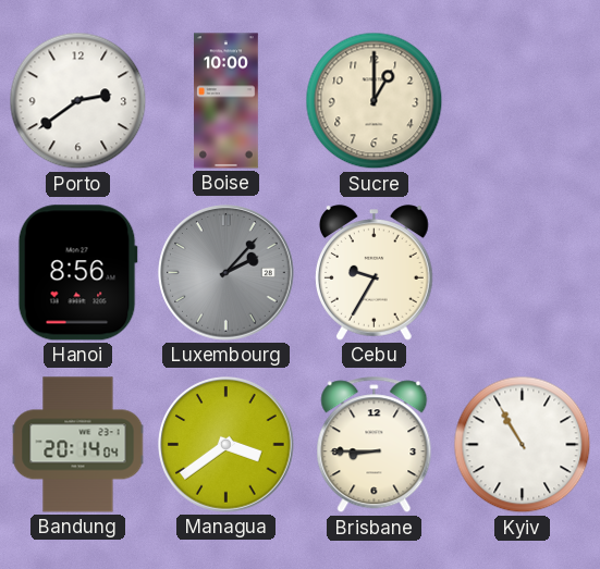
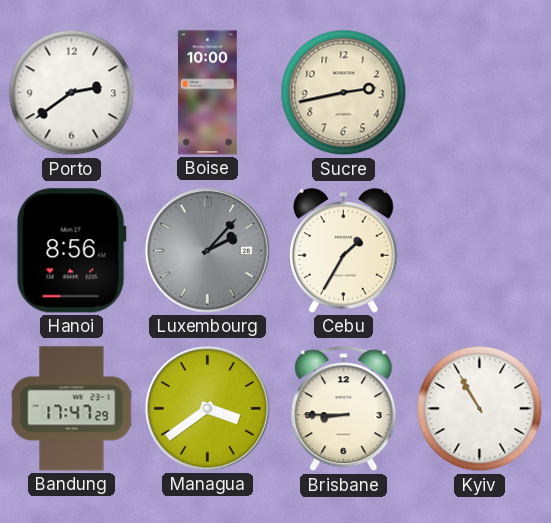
Sucre: 1:00 -> 2:43 (344, 93)
Cebu: 9:35 -> 1:35 (344, 251)
Bandung: 20:14 -> 17:47 (72, 409)
